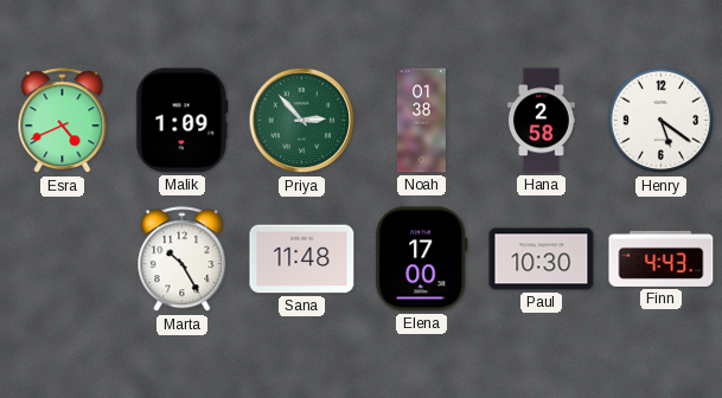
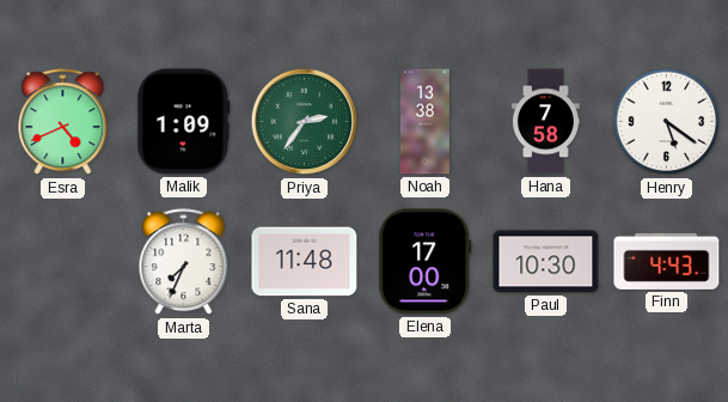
Priya: 2:53 -> 2:36 (305, 122)
Noah: 01:38 -> 13:38 (424, 122)
Hana: 2:58 -> 7:58 (545, 122)
Marta: 10:25 -> 7:34 (184, 262)
